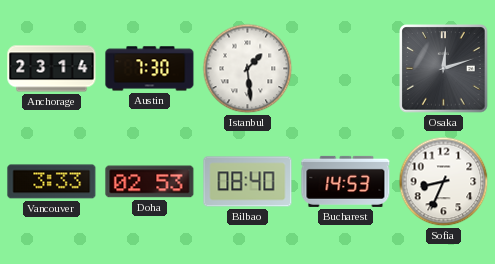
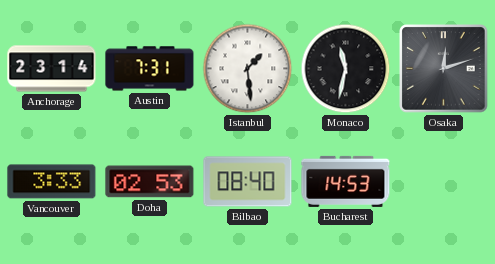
Austin: 7:30 -> 7:31 (150, 69)
Monaco: none -> 11:32 (346, 69)
Sofia: 8:34 -> none (444, 182)
